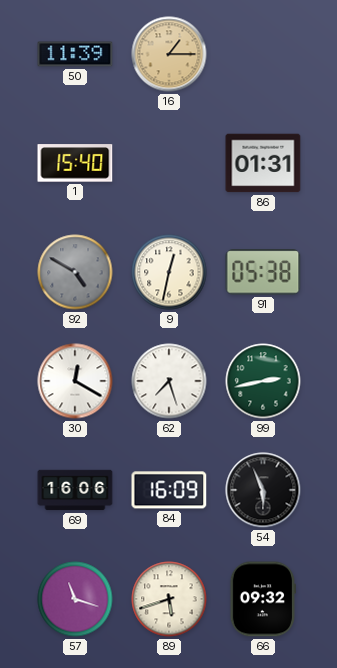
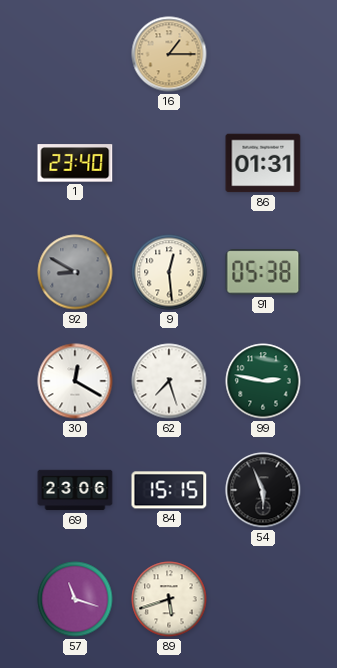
50: 11:39 -> none (75, 54)
1: 15:40 -> 23:40 (75, 163)
92: 4:50 -> 8:50 (75, 272)
9: 12:32 -> 12:29 (169, 272)
99: 2:43 -> 2:47 (263, 381)
69: 16:06 -> 23:06 (75, 490)
84: 16:09 -> 15:15 (169, 490)
66: 09:32 -> none (263, 599)
